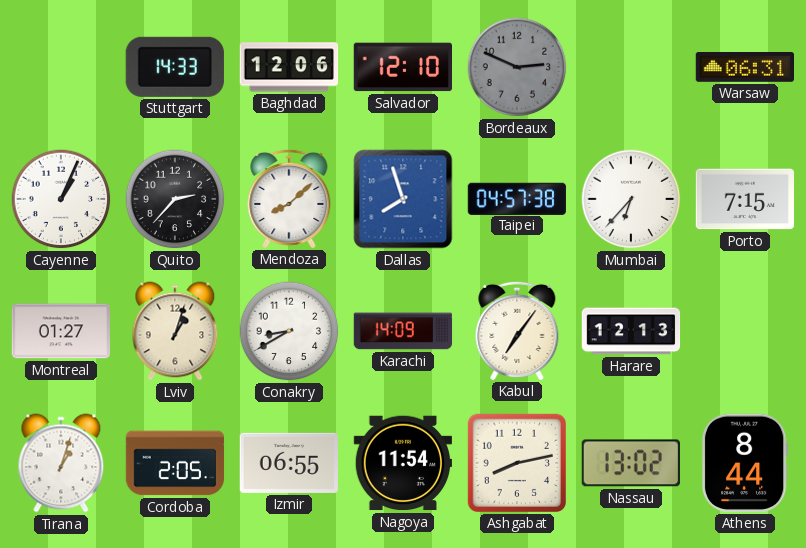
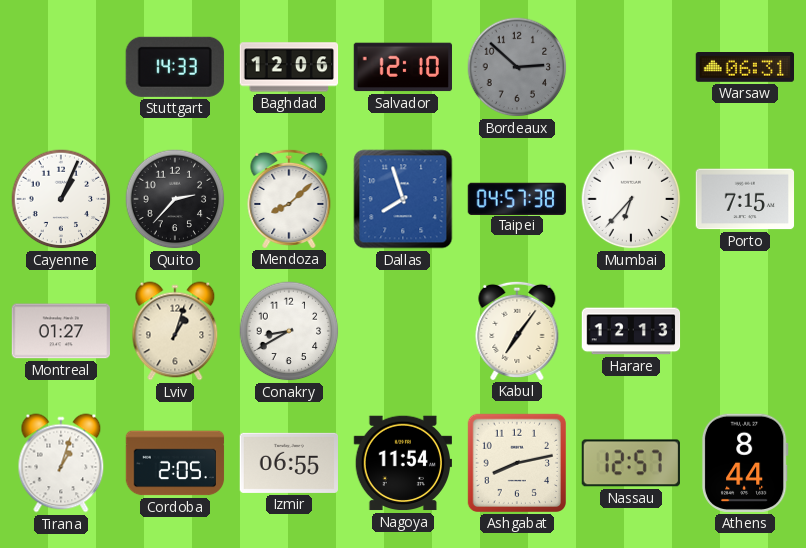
Bordeaux: 2:49 -> 2:52 (517, 67)
Karachi: 14:09 -> none (403, 331)
Nassau: 13:02 -> 12:57 (631, 463)
